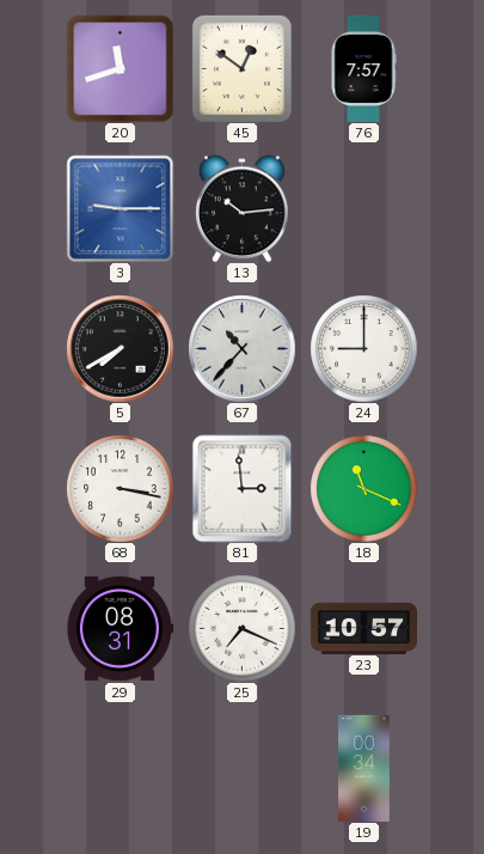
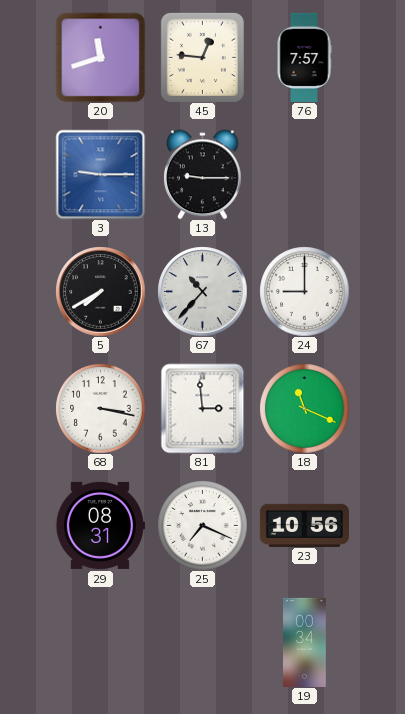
45: 12:51 -> 12:46 (202, 57)
13: 10:14 -> 9:15 (203, 174)
23: 10:57 -> 10:56 (304, 525)
